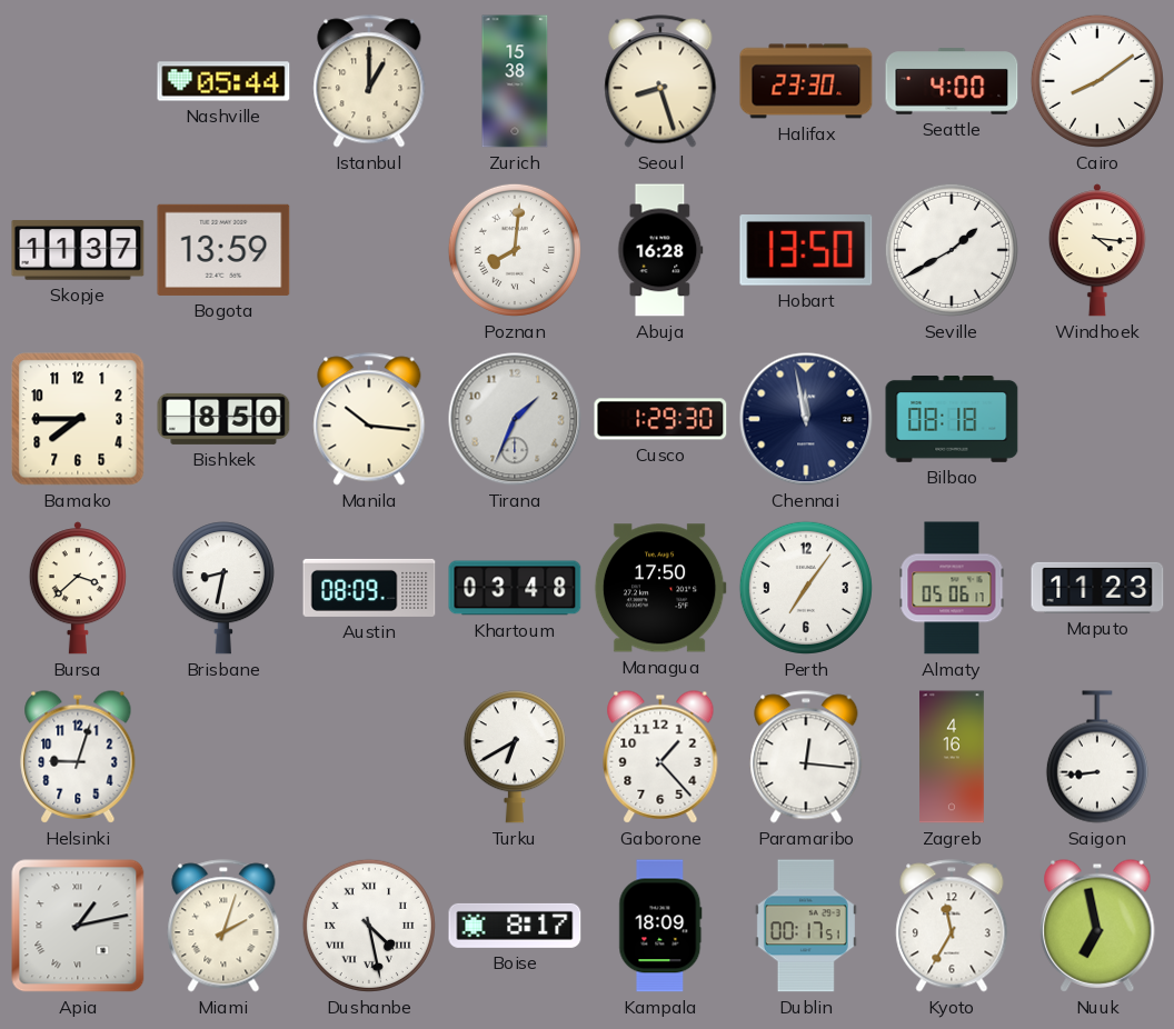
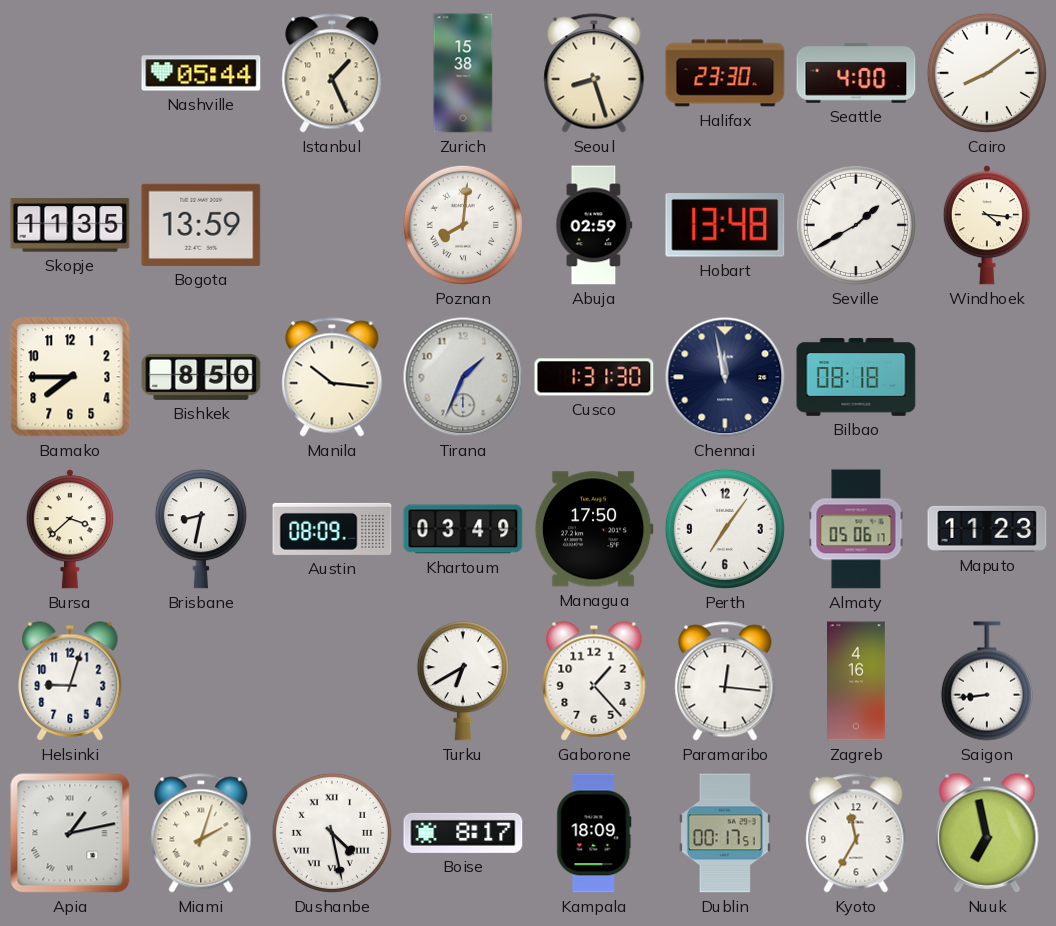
Istanbul: 1:00 -> 1:26 (332, 73)
Skopje: 11:37 -> 11:35 (70, 225)
Abuja: 16:28 -> 02:59 (594, 225)
Hobart: 13:50 -> 13:48 (725, 225)
Cusco: 1:29 -> 1:31 (594, 377)
Khartoum: 03:48 -> 03:49 (463, 529)
